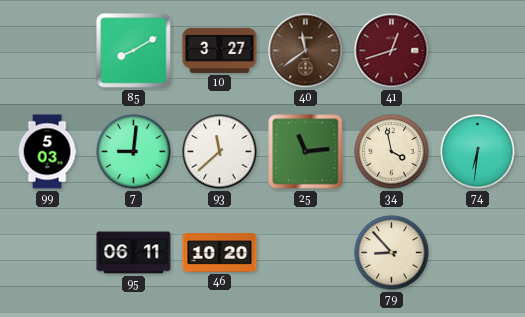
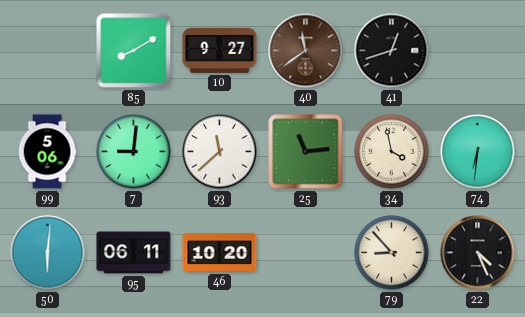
10: 3:27 -> 9:27 (220, 50)
41 dial: burgundy -> black (392, 51)
99: 5:03 -> 5:06 (47, 152)
50: none -> 6:01 (48, 253)
22: none -> 4:26 (478, 253)
